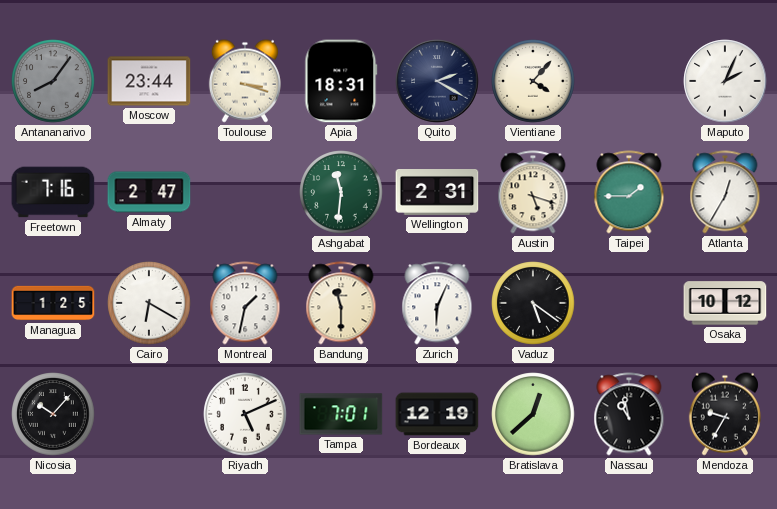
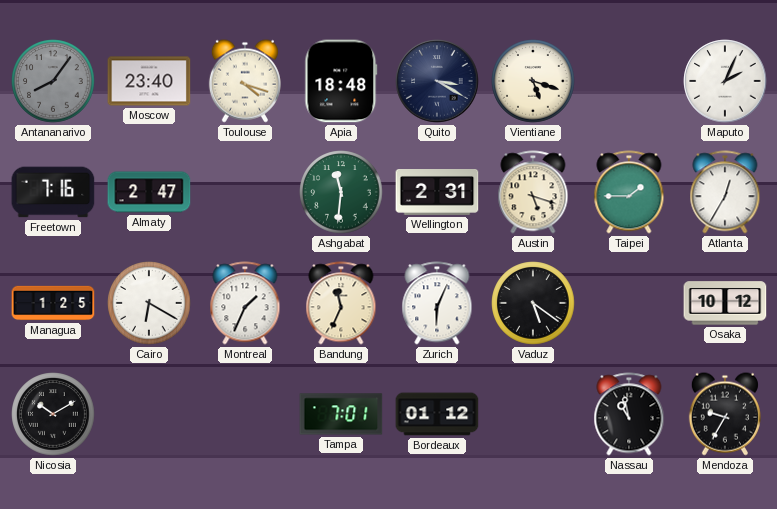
Moscow: 23:44 -> 23:40 (149, 81)
Toulouse: 3:18 -> 4:18 (245, 81)
Apia: 18:31 -> 18:48 (341, 81)
Quito: 2:20 -> 3:20 (437, 81)
Vientiane: 4:07 -> 5:18 (533, 81)
Montreal: 1:32 -> 1:34 (245, 303)
Bandung: 11:30 -> 11:34 (341, 303)
Nicosia: 10:07 -> 10:10 (53, 414)
Riyadh: 5:11 -> none (245, 414)
Bordeaux: 12:19 -> 01:12 (437, 414)
Bratislava: 12:38 -> none (533, 414)
